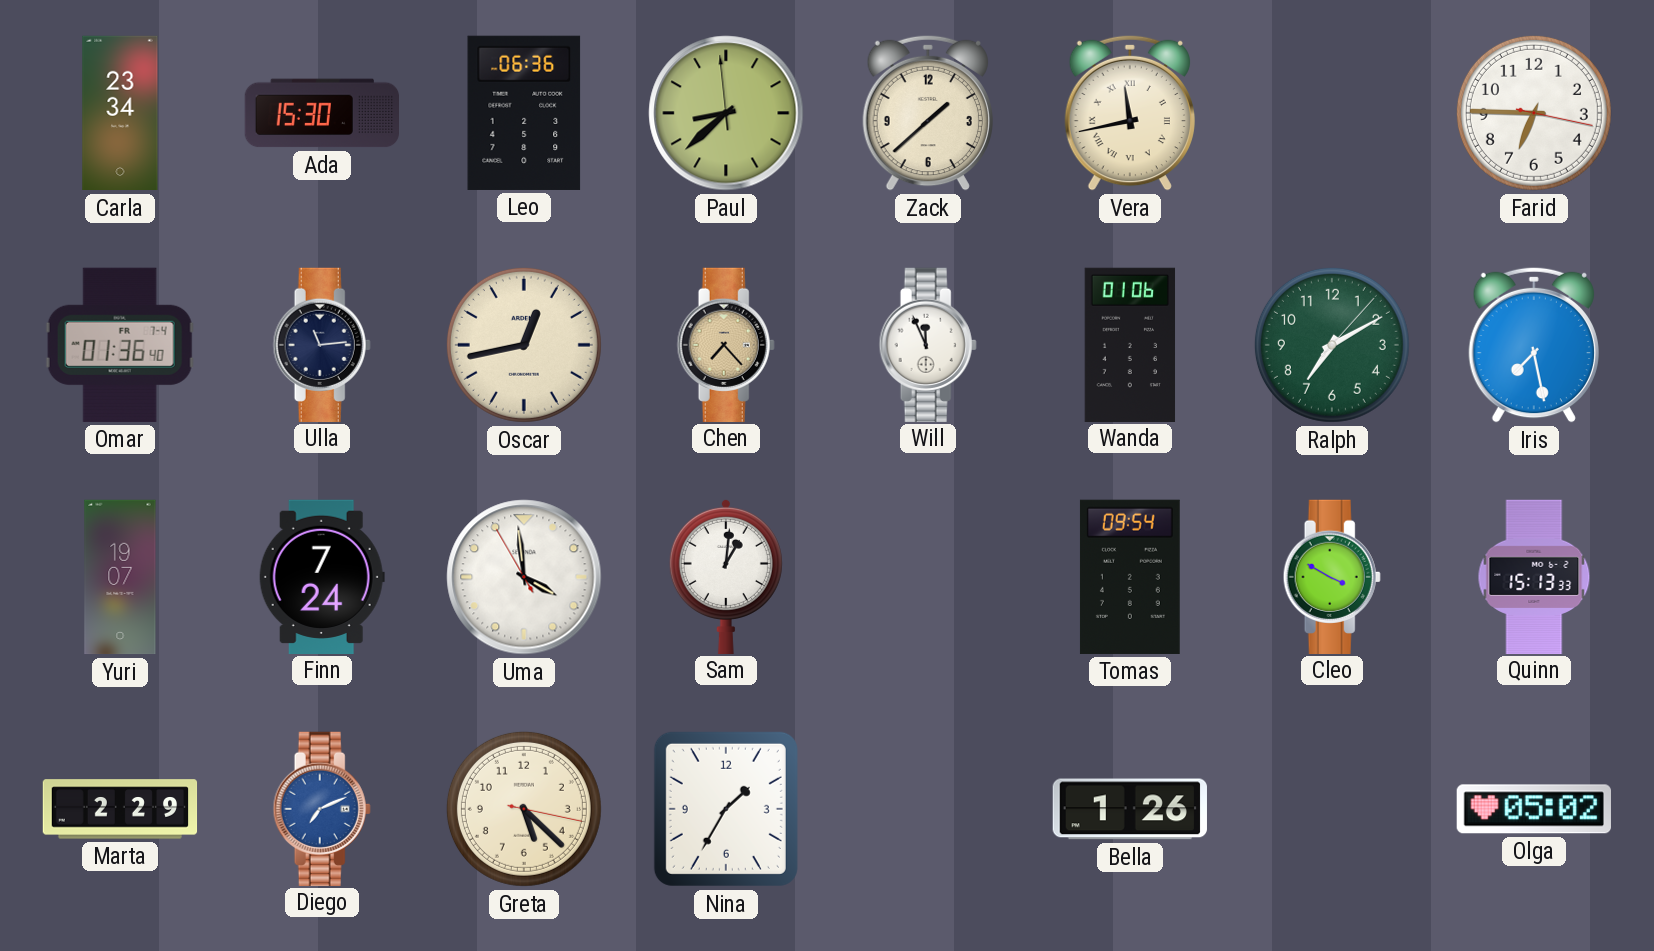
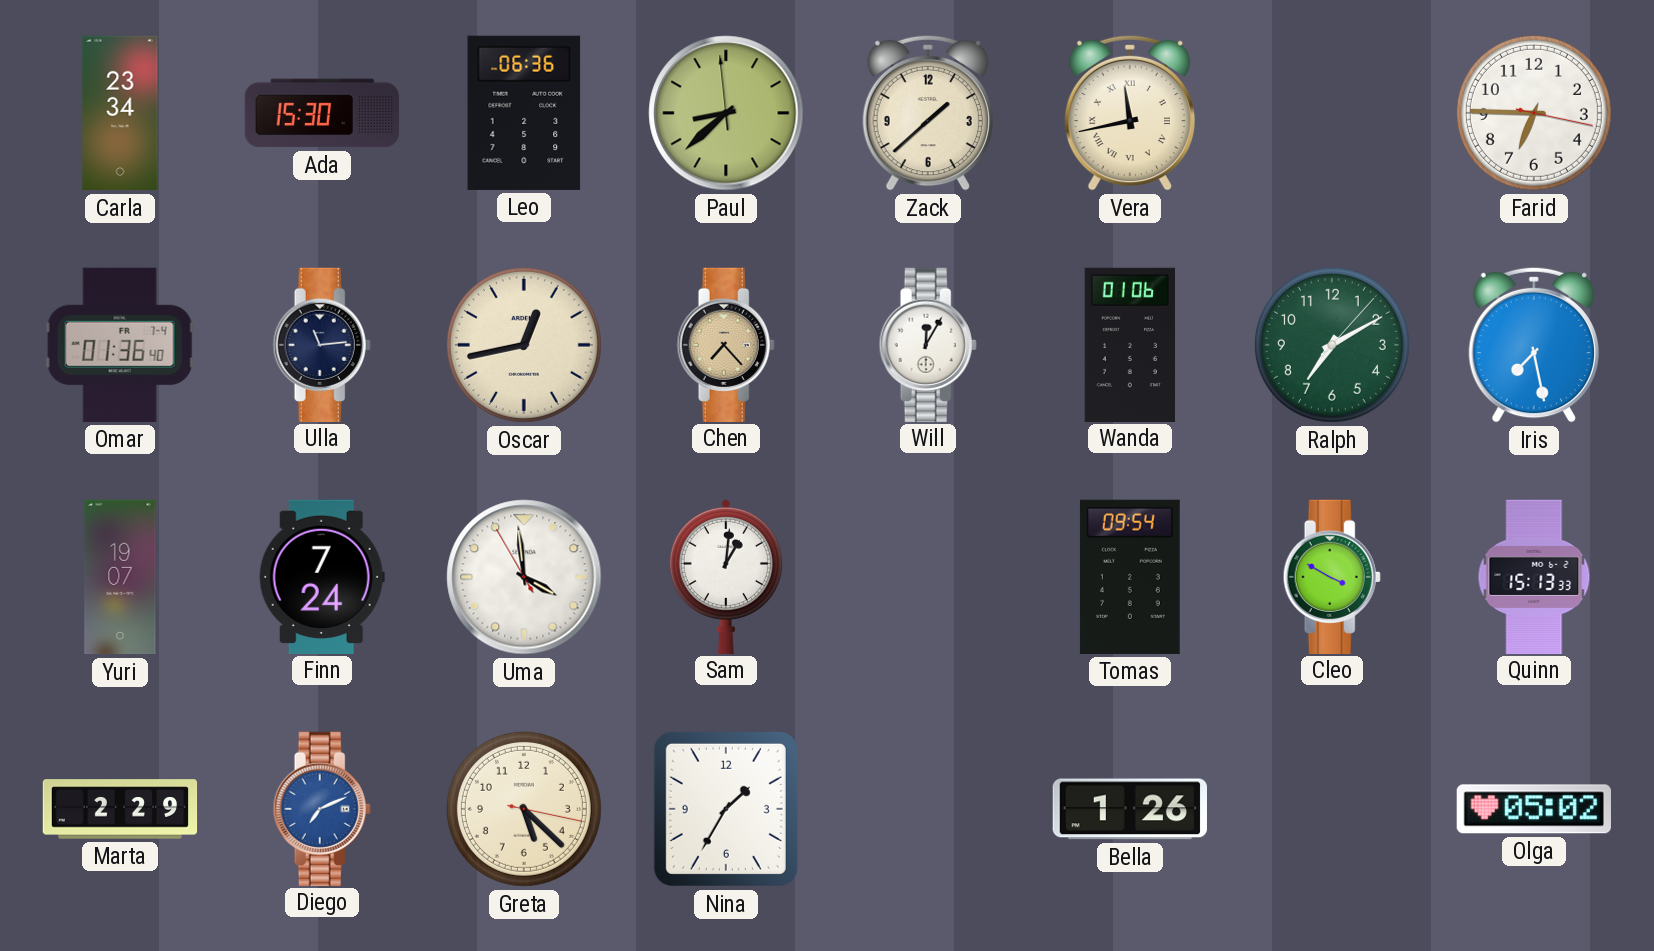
Will: 11:56 -> 12:05 (928, 344)
